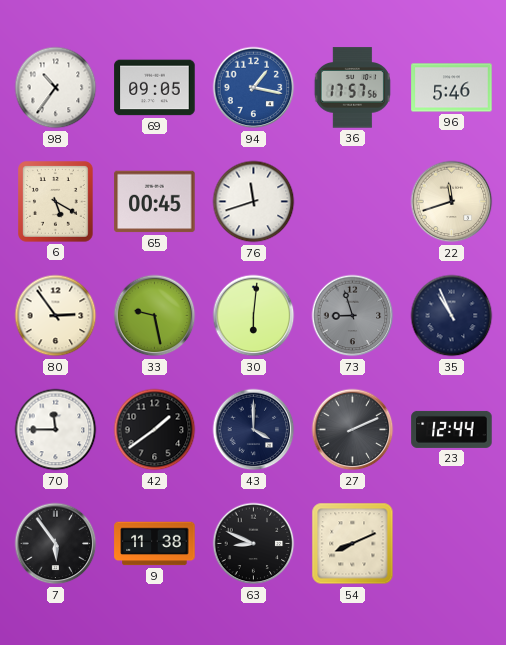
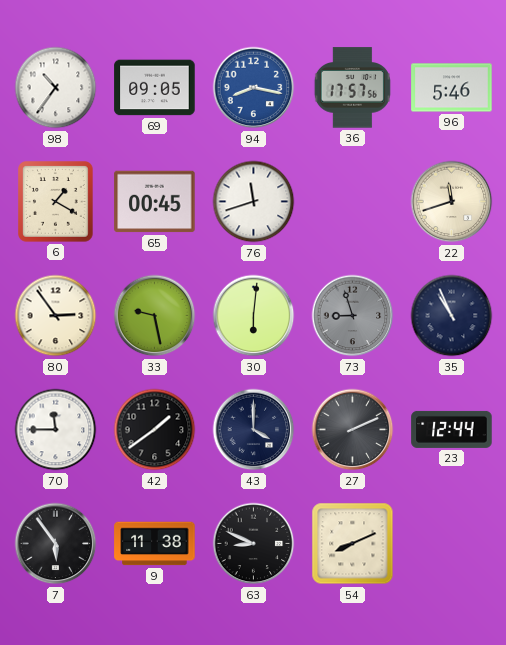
94: 1:17 -> 8:17 (254, 88)
6: 5:20 -> 1:20 (56, 202)
